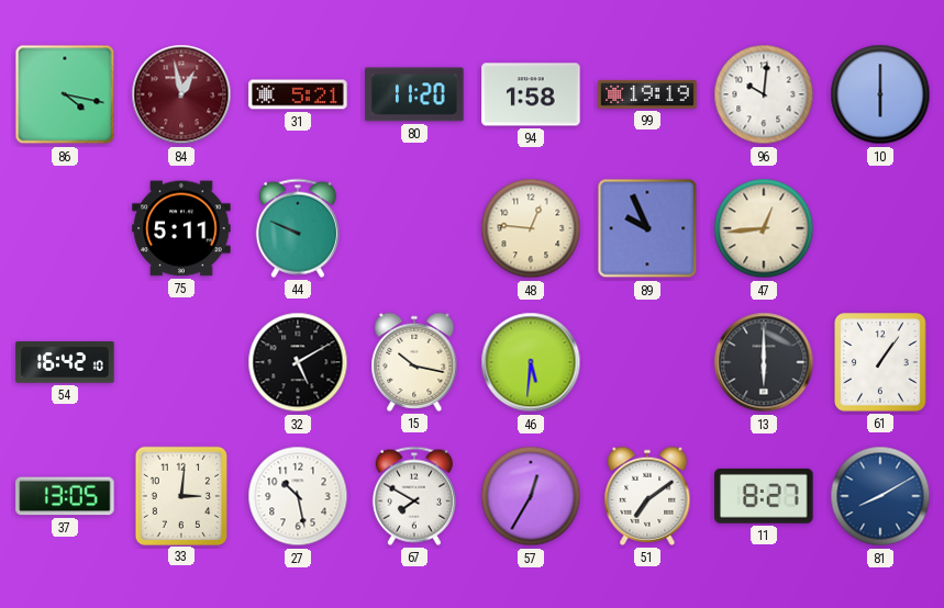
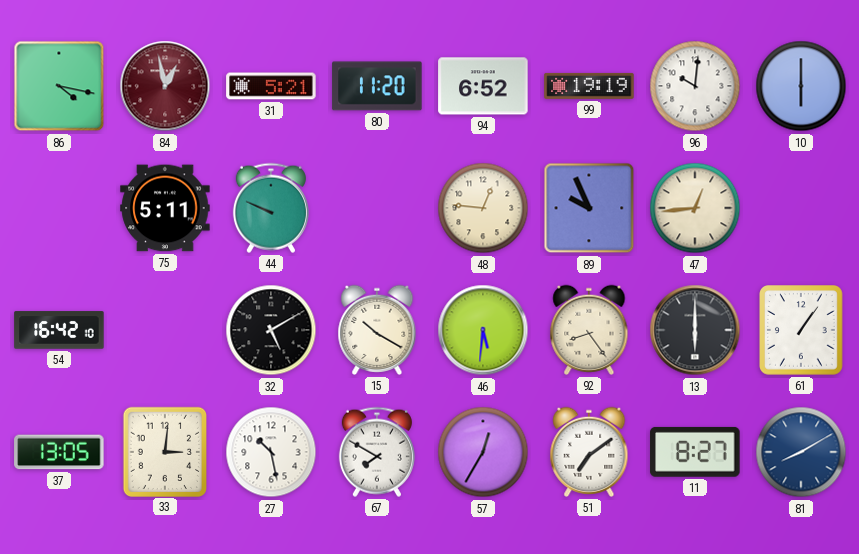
94: 1:58 -> 6:52 (483, 86)
15: 10:17 -> 10:20 (377, 330)
92: none -> 8:24 (589, 330)
